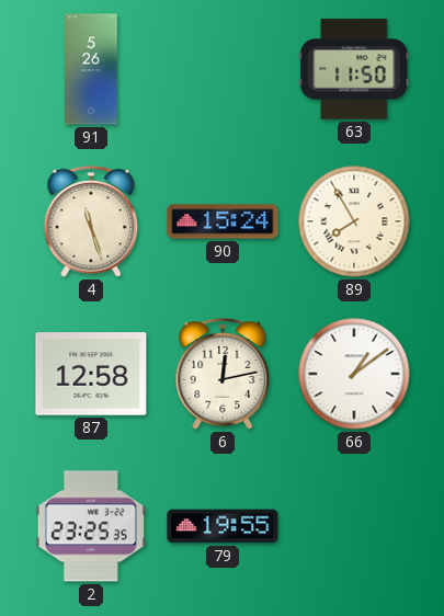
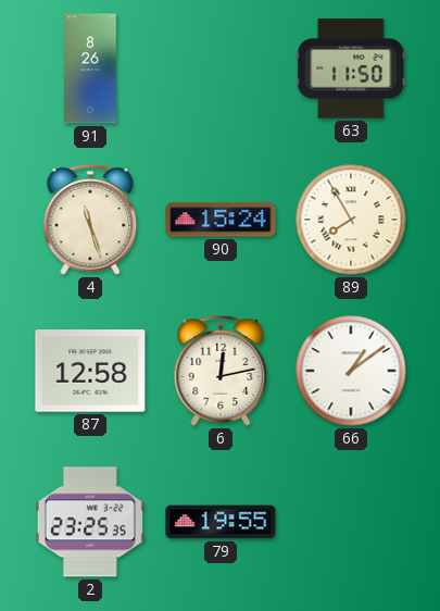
91: 5:26 -> 8:26 (90, 68)
